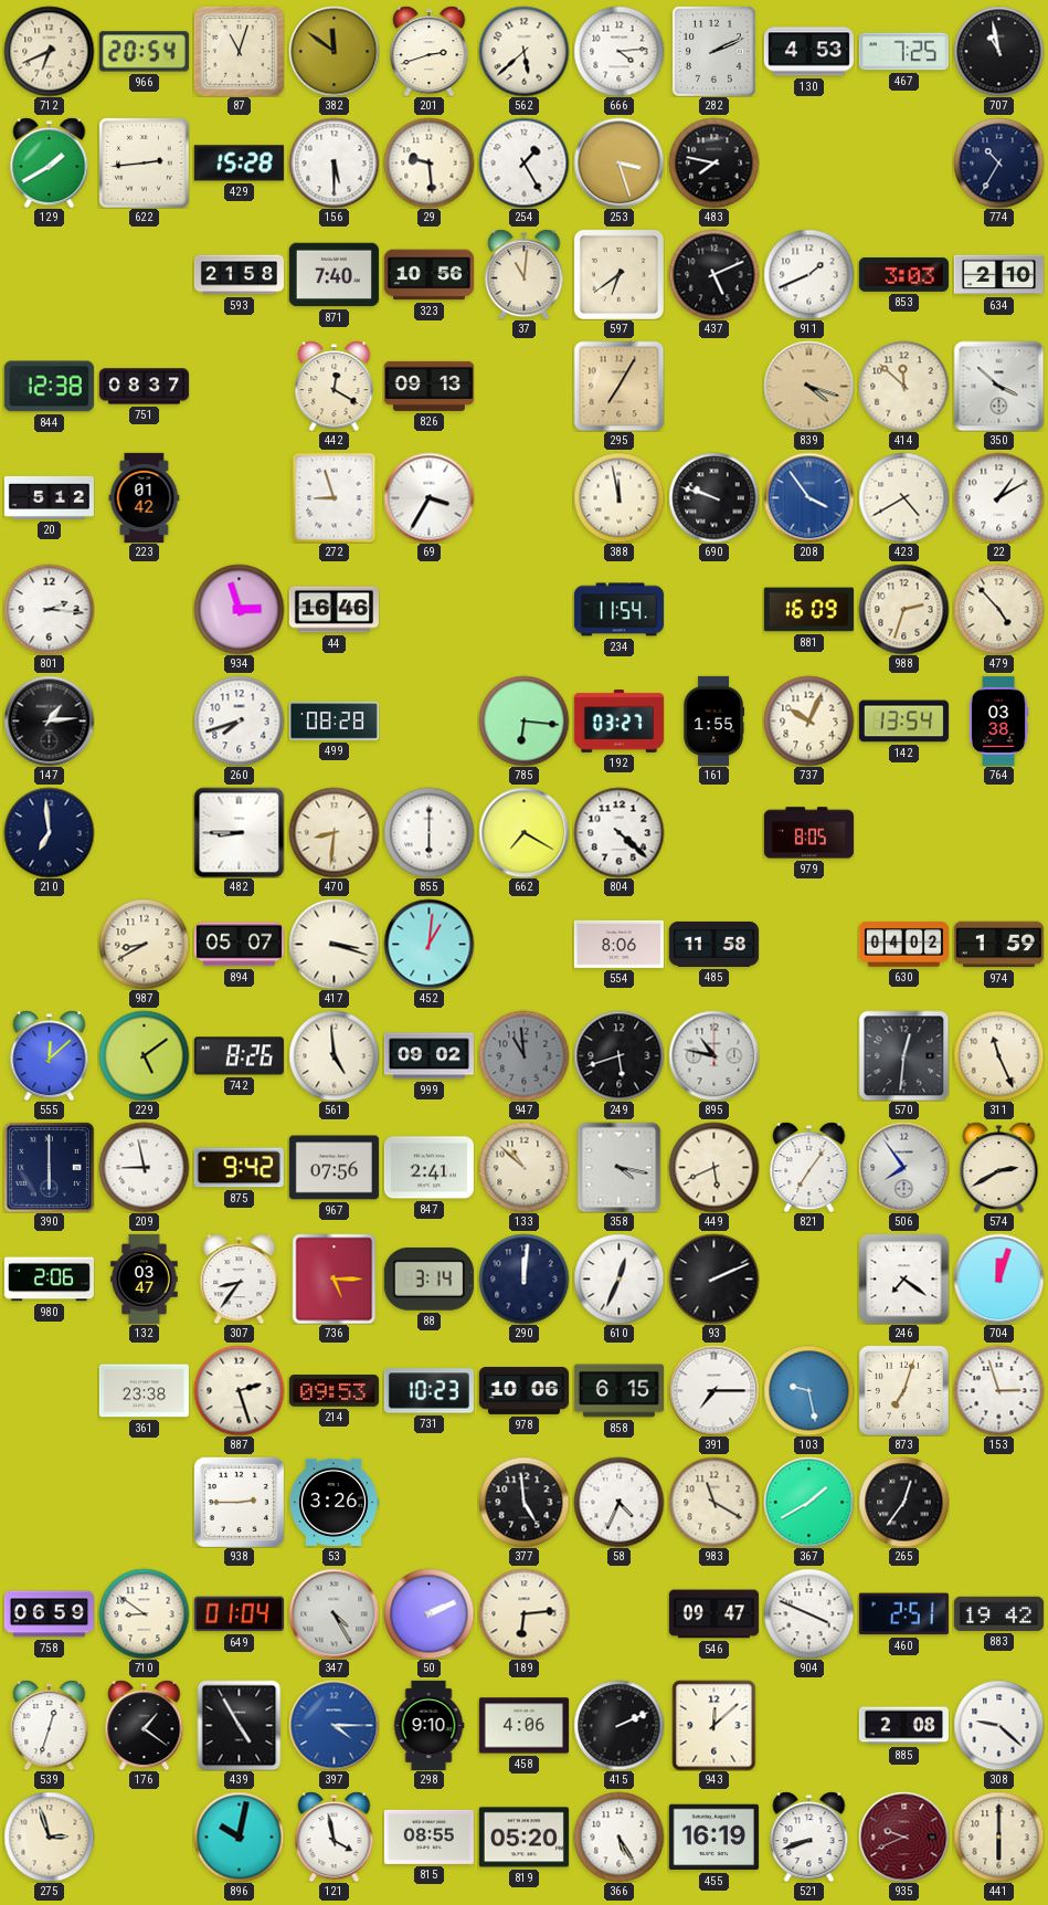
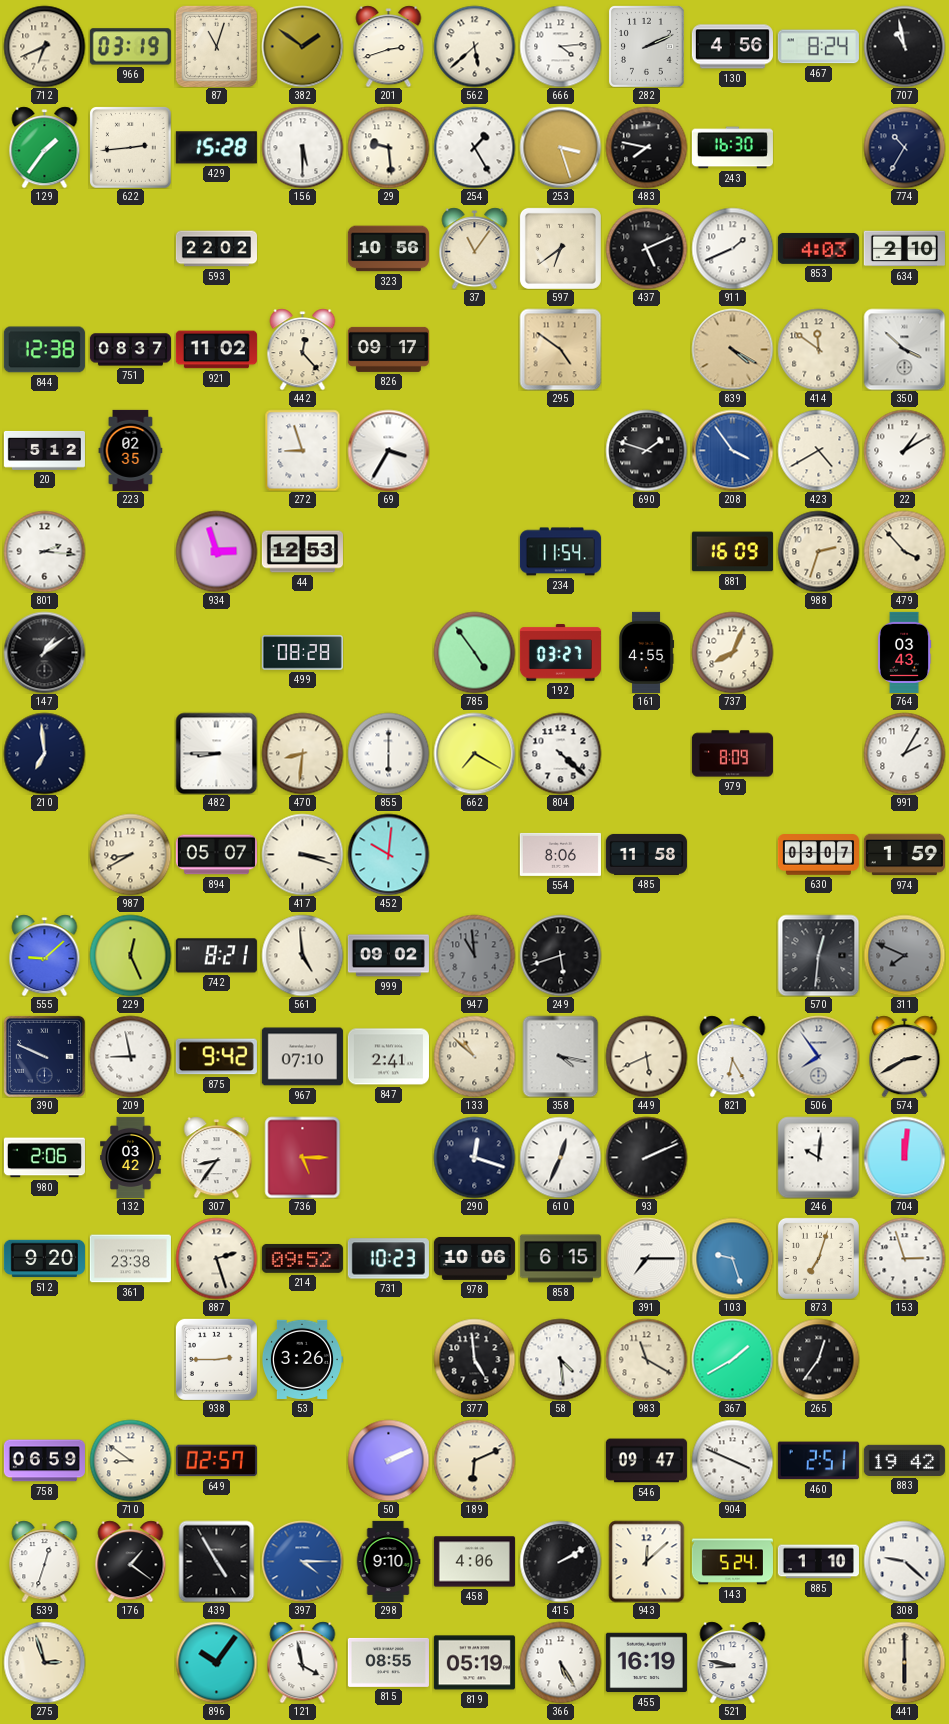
966: 20:54 -> 03:19 (130, 47)
382: 11:51 -> 1:51 (302, 46)
130: 4:53 -> 4:56 (732, 47)
467: 7:25 -> 8:24 (818, 47)
129: 1:40 -> 1:36 (45, 147)
243: none -> 16:30 (732, 148)
593: 21:58 -> 22:02 (216, 249)
871: 7:40 -> none (334, 275)
37: 11:01 -> 11:06 (475, 248)
853: 3:03 -> 4:03 (818, 248)
921: none -> 11:02 (216, 350)
442: 12:20 -> 12:23 (303, 349)
826: 09:13 -> 09:17 (388, 349)
295: 7:05 -> 4:51 (560, 349)
839: 4:18 -> 4:20 (732, 349)
414: 11:52 -> 11:51 (818, 349)
223: 01:42 -> 02:35 (131, 450)
388: 11:58 -> none (618, 497)
690: 9:48 -> 1:48 (646, 450)
44: 16:46 -> 12:53 (302, 552)
479: 4:53 -> 3:53 (904, 551)
147: 1:14 -> 1:09 (44, 652)
260: 7:42 -> none (239, 720)
785: 6:16 -> 4:54 (474, 652)
161: 1:55 -> 4:55 (647, 652)
737: 10:04 -> 8:04 (732, 652)
142: 13:54 -> none (903, 722)
764: 03:38 -> 03:43 (904, 652)
979: 8:05 -> 8:09 (732, 754)
991: none -> 2:05 (904, 753)
452: 1:01 -> 10:01 (388, 854)
630: 04:02 -> 03:07 (818, 855)
555: 12:08 -> 9:08 (45, 955)
229: 5:09 -> 12:26 (130, 955)
742: 8:26 -> 8:21 (216, 956)
895: 10:47 -> none (713, 1055)
311: 11:26 -> 7:49 (904, 955)
311 dial: cream -> grey (904, 955)
390: 6:00 -> 9:49 (44, 1056)
967: 07:56 -> 07:10 (302, 1057)
821: 7:06 -> 6:25 (733, 1056)
132: 03:47 -> 03:42 (131, 1157)
88: 3:14 -> none (428, 1278)
290: 12:01 -> 12:18 (474, 1157)
246: 7:21 -> 10:01 (818, 1157)
704: 12:03 -> 12:01 (904, 1157)
512: none -> 9:20 (44, 1259)
214: 09:53 -> 09:52 (302, 1258)
103: 9:28 -> 9:27 (732, 1258)
58: 4:34 -> 4:29 (560, 1359)
649: 01:04 -> 02:57 (216, 1461)
347: 4:25 -> none (334, 1613)
189: 6:14 -> 6:11 (474, 1460)
415: 2:11 -> 2:10 (560, 1561)
143: none -> 5:24 (732, 1562)
885: 2:08 -> 1:10 (818, 1562)
896: 10:02 -> 10:06 (216, 1662)
819: 05:20 -> 05:19 (474, 1663)
521: 8:42 -> 8:47 (733, 1662)
935: 9:41 -> none (903, 1836)
